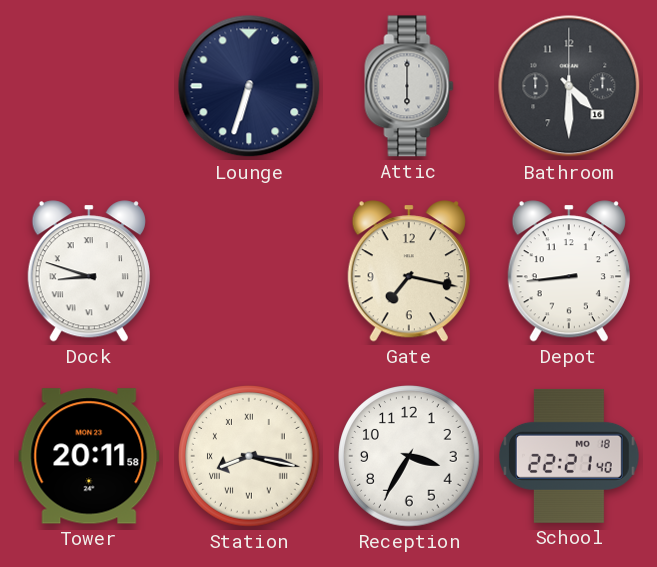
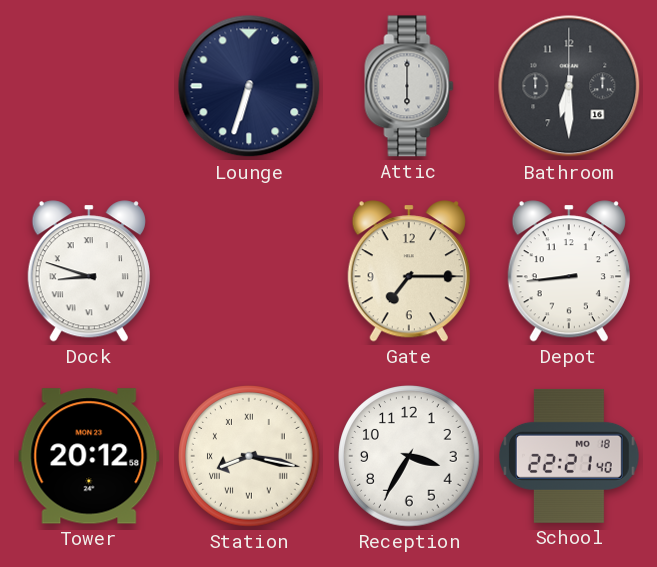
Bathroom: 4:30 -> 6:30 (569, 86)
Gate: 7:17 -> 7:15 (409, 271)
Tower: 20:11 -> 20:12 (89, 456)
